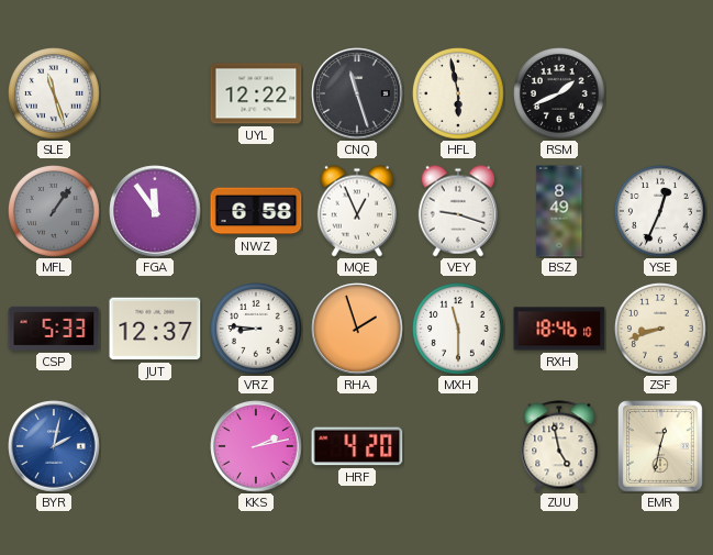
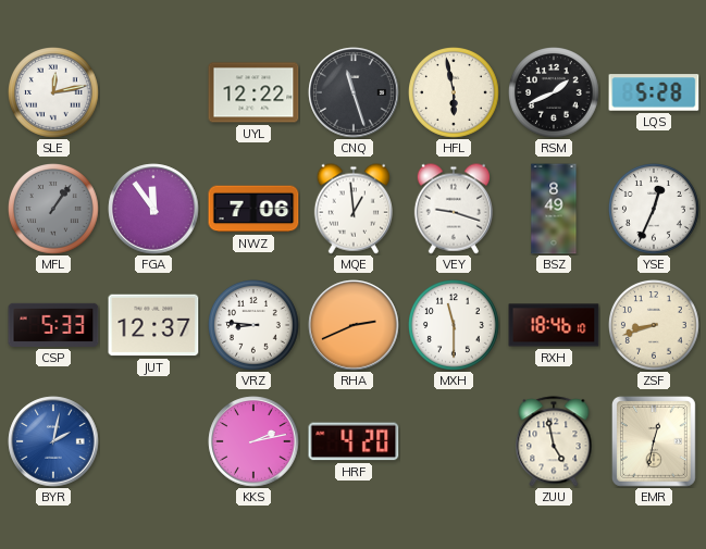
SLE: 11:27 -> 12:13 (54, 93)
LQS: none -> 5:28 (654, 92)
NWZ: 6:58 -> 7:06 (253, 209)
MQE: 12:56 -> 12:59 (352, 209)
RHA: 1:57 -> 2:41 (354, 325)
